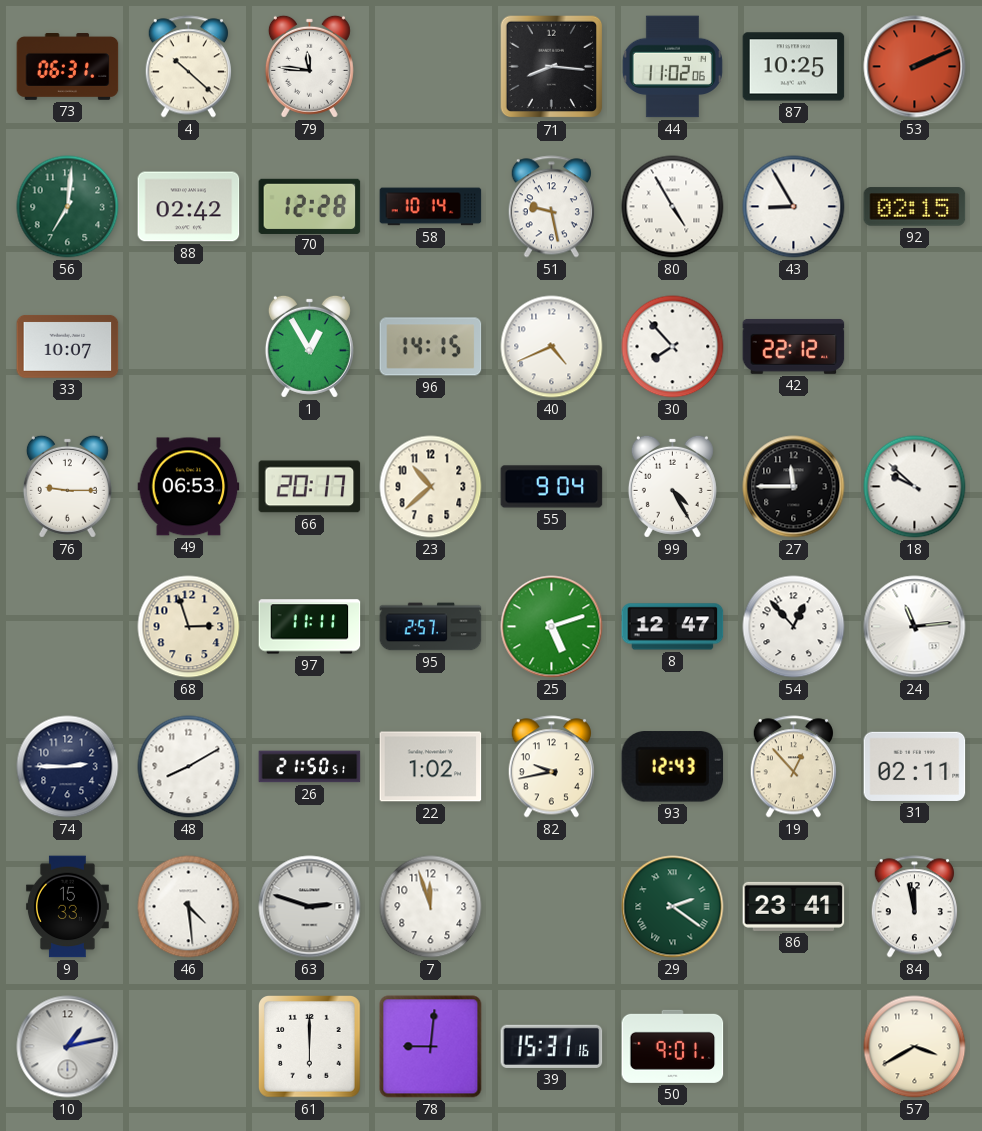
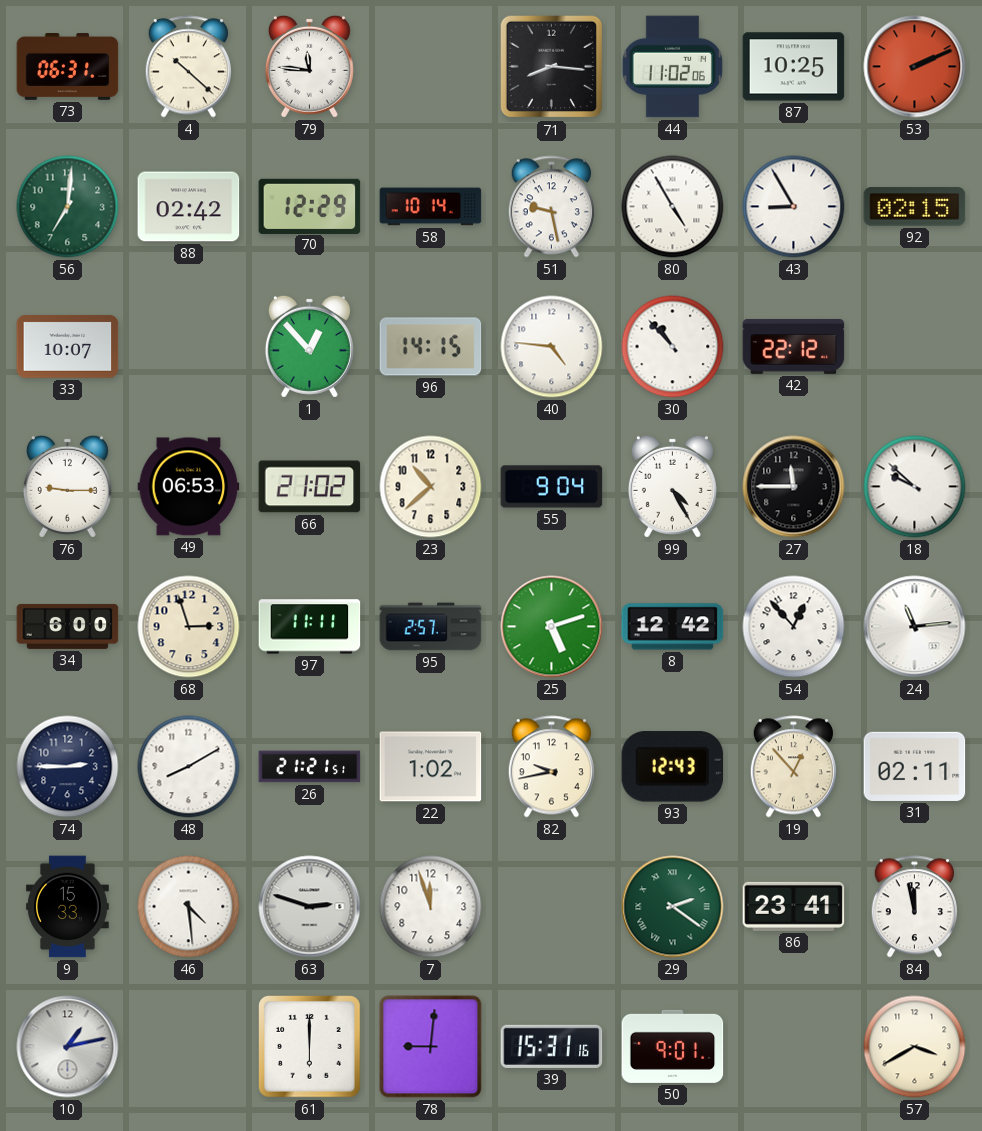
70: 12:28 -> 12:29 (310, 206)
1: 12:55 -> 12:53 (309, 346)
40: 4:41 -> 4:46 (552, 347)
30: 7:53 -> 10:53 (673, 347)
66: 20:17 -> 21:02 (310, 487)
34: none -> 6:00 (68, 626)
8: 12:47 -> 12:42 (673, 627)
26: 21:50 -> 21:21 (310, 767)
